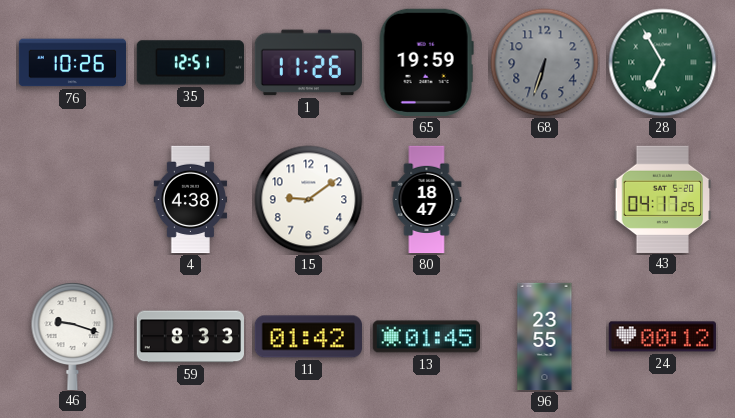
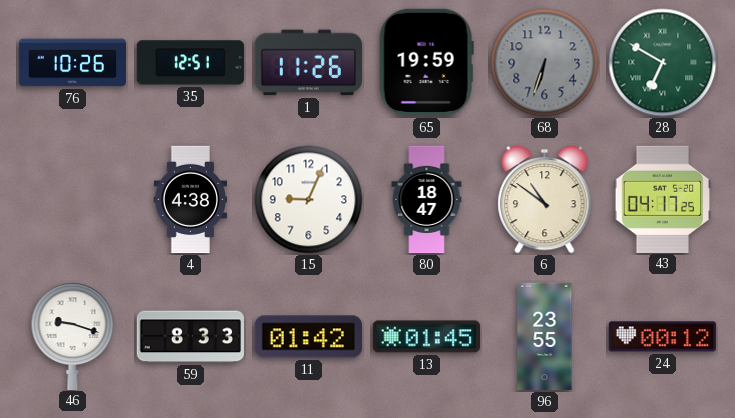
28: 6:55 -> 6:50 (663, 63)
15: 9:09 -> 9:04 (309, 200)
6: none -> 10:51 (545, 199)
